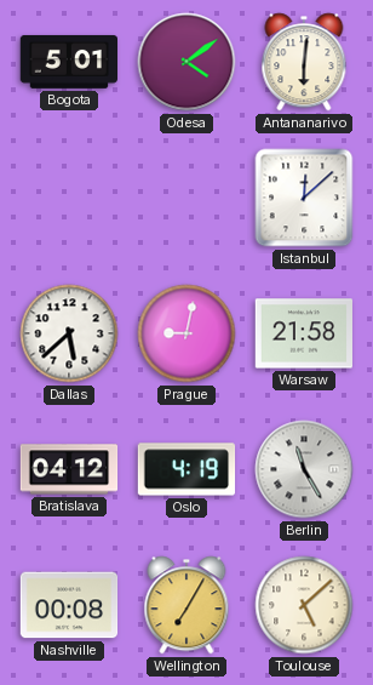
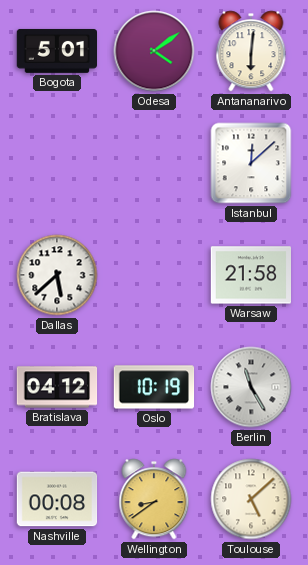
Prague: 9:02 -> none (187, 333)
Oslo: 4:19 -> 10:19 (154, 387)
Wellington: 7:05 -> 8:39 (154, 499)
